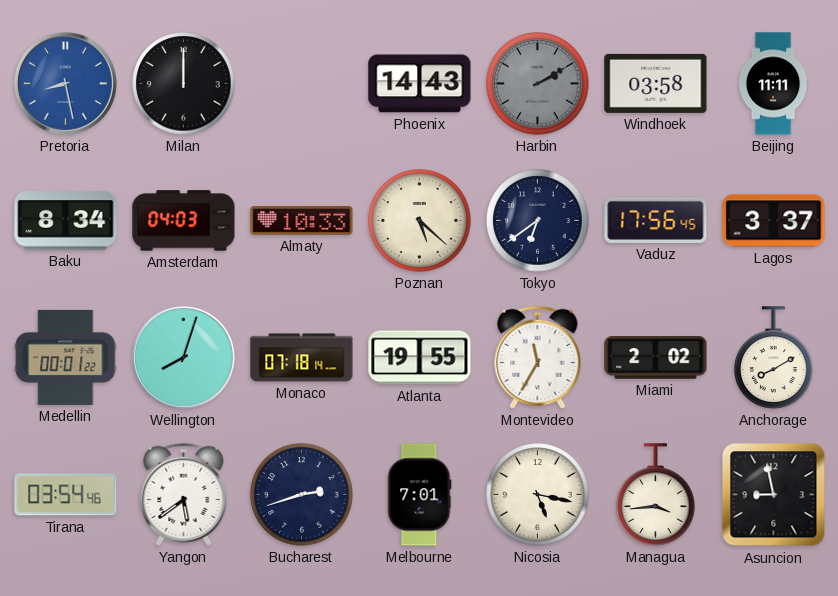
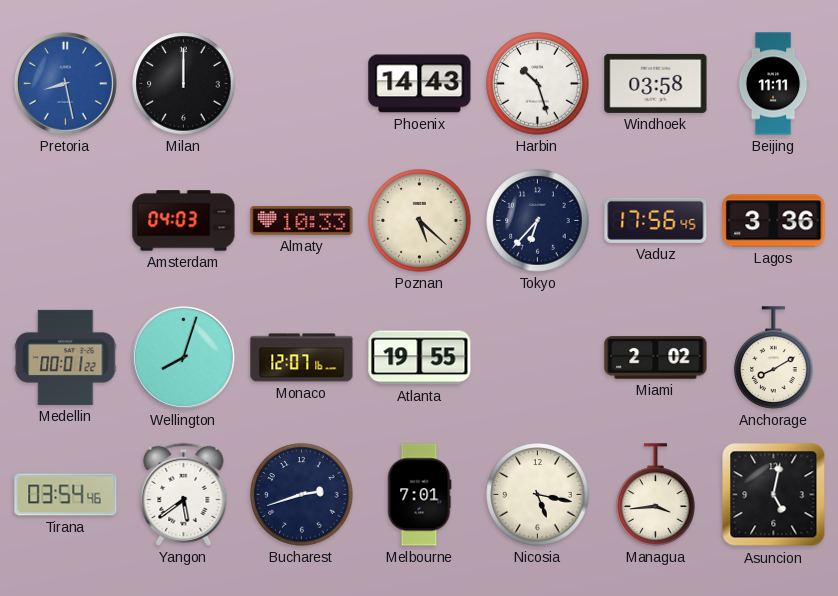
Harbin: 2:10 -> 10:27 (538, 84)
Harbin dial: grey -> white (538, 84)
Baku: 8:34 -> none (66, 221)
Tokyo: 6:39 -> 6:37 (538, 221)
Lagos: 3:37 -> 3:36 (774, 221)
Monaco: 07:18 -> 12:07 (302, 358)
Montevideo: 11:35 -> none (538, 357)
Asuncion: 8:58 -> 5:02 (774, 495)
